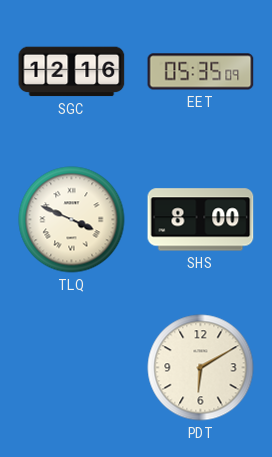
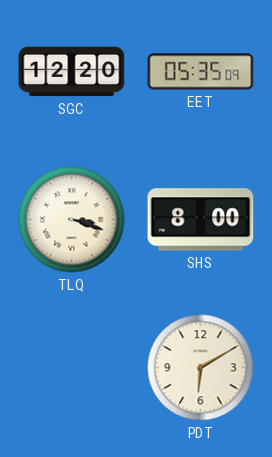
SGC: 12:16 -> 12:20 (72, 72)
TLQ: 3:49 -> 3:18 (72, 220)
